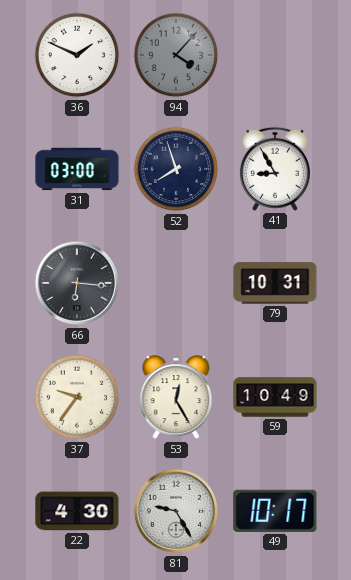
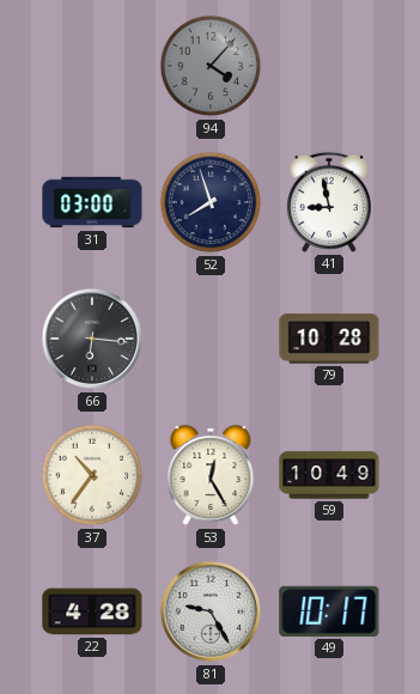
36: 1:49 -> none (77, 55)
41: 8:55 -> 8:58 (329, 202)
79: 10:31 -> 10:28 (329, 339)
37: 9:36 -> 10:36 (92, 475)
22: 4:30 -> 4:28 (92, 611)
